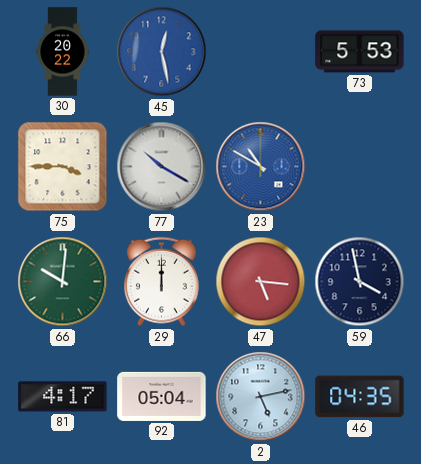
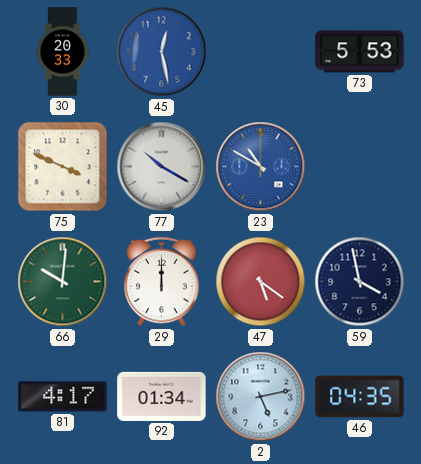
30: 20:22 -> 20:33 (63, 52)
75: 3:45 -> 3:49 (63, 167)
47: 5:16 -> 5:21 (261, 282)
92: 05:04 -> 01:34 (162, 396)
